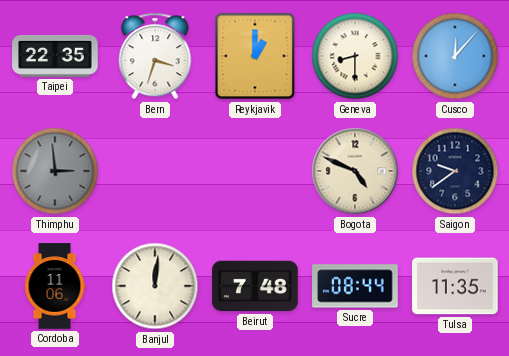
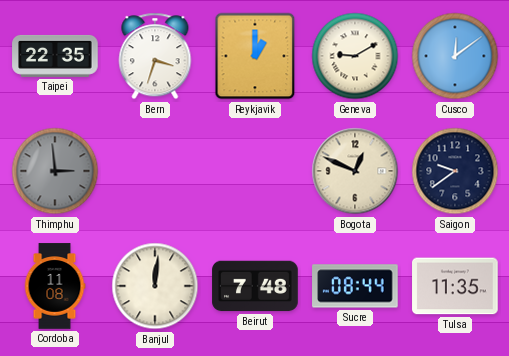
Geneva: 8:30 -> 9:10 (355, 56)
Cusco: 12:07 -> 12:09 (455, 56)
Bogota: 4:49 -> 12:49 (355, 171)
Cordoba: 11:06 -> 11:08 (55, 286)
